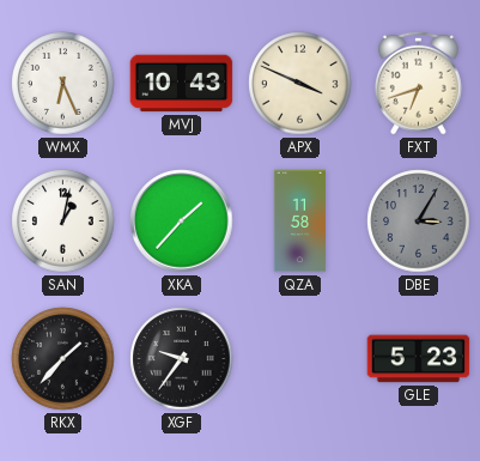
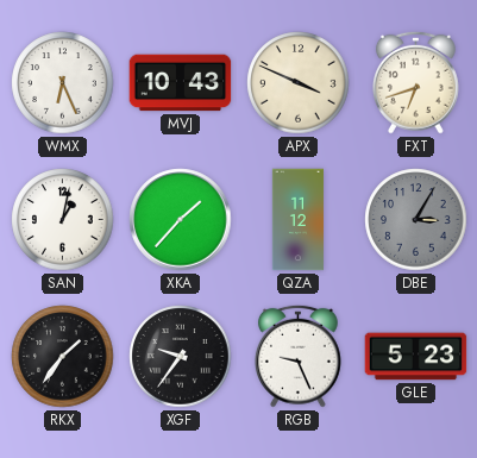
QZA: 11:58 -> 11:12 (297, 220)
RKX: 1:37 -> 1:36 (63, 357)
RGB: none -> 9:26 (299, 356)
